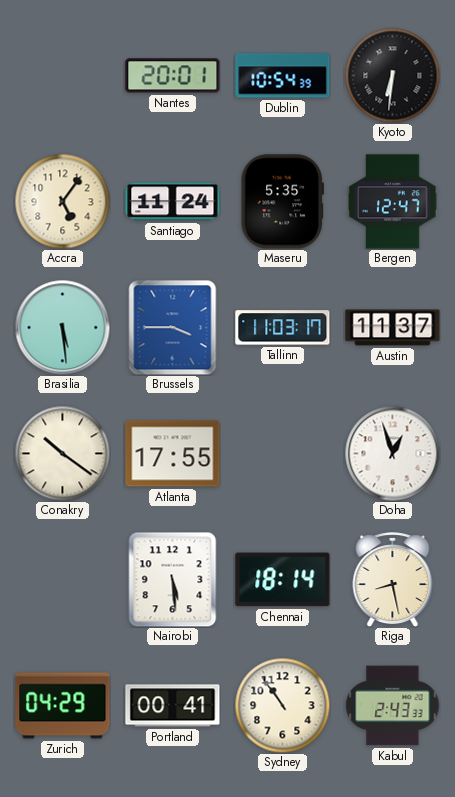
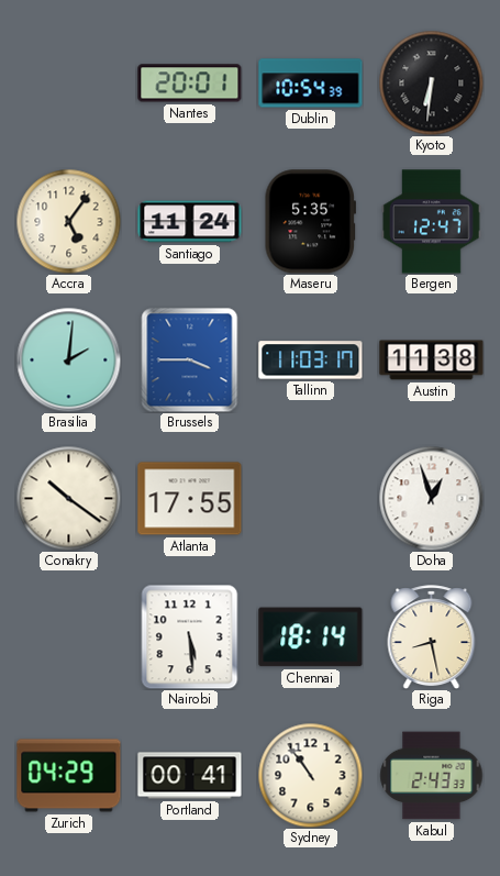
Brasilia: 5:29 -> 2:01 (68, 359)
Austin: 11:37 -> 11:38 (432, 361)
